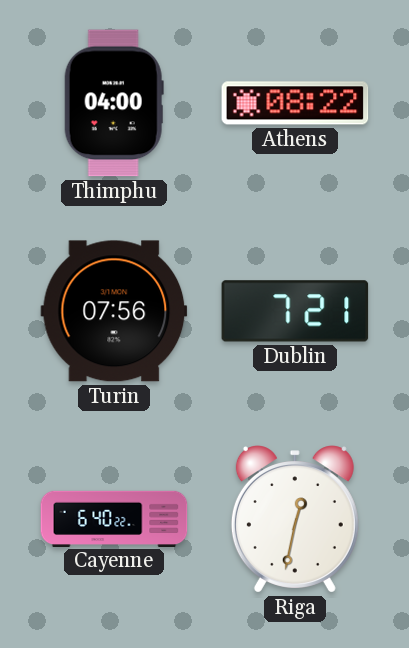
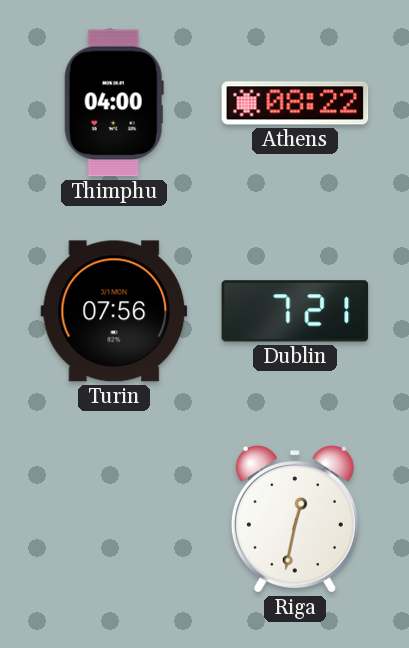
Cayenne: 6:40 -> none (114, 518)
